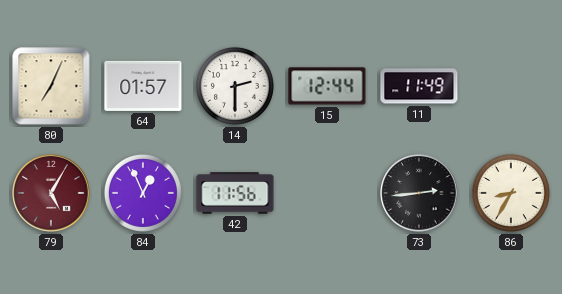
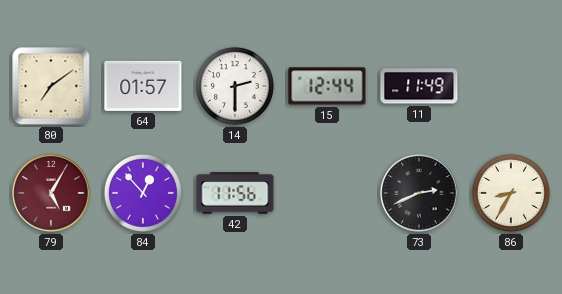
80: 7:04 -> 7:09 (51, 86)
84: 12:56 -> 12:53 (143, 193)
73: 2:44 -> 2:41 (419, 193)
